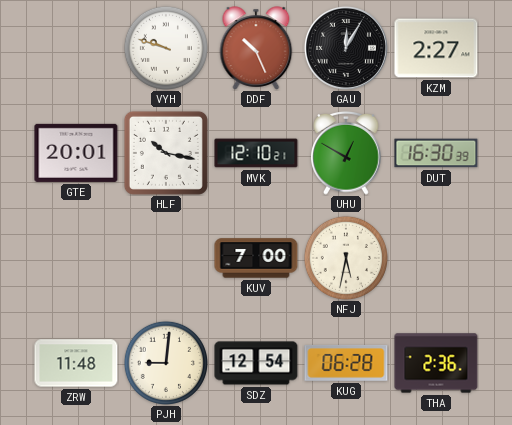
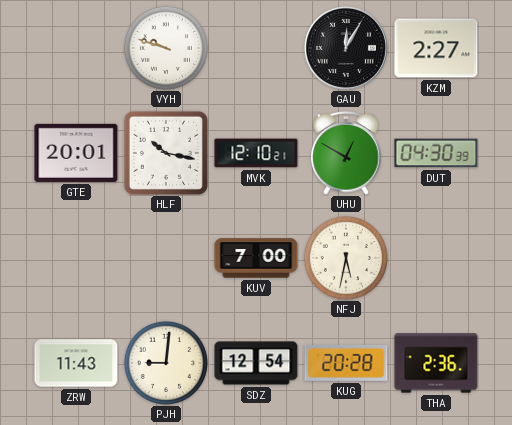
DDF: 10:26 -> none (256, 48)
DUT: 16:30 -> 04:30 (436, 153)
ZRW: 11:48 -> 11:43 (76, 363)
KUG: 06:28 -> 20:28 (346, 363)
